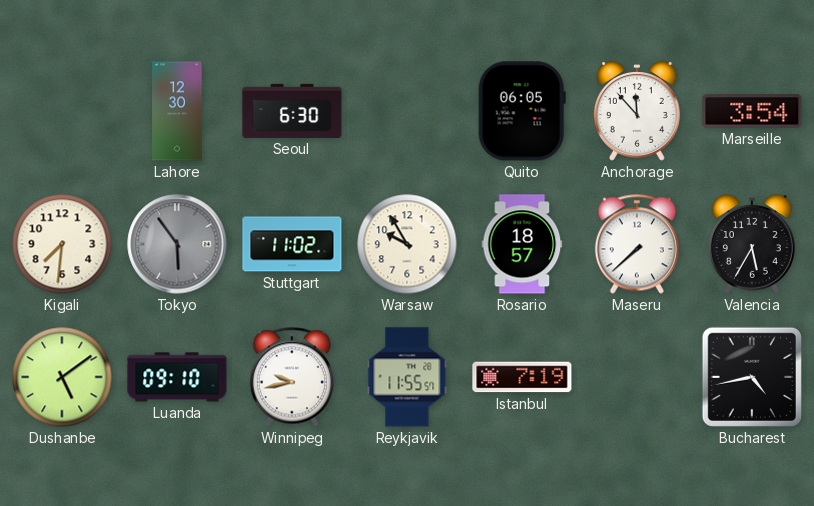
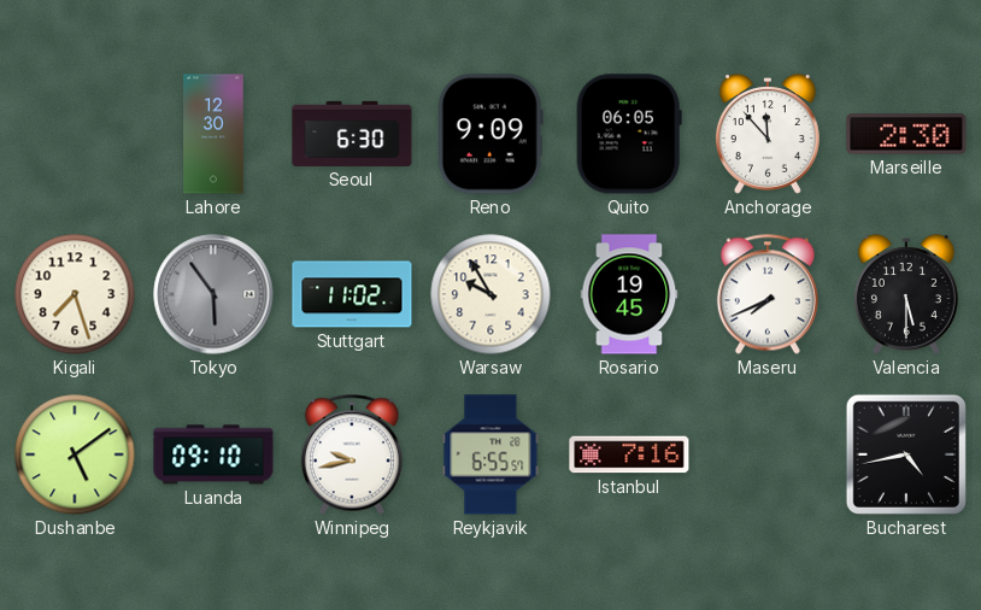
Reno: none -> 9:09 (490, 134)
Marseille: 3:54 -> 2:30 (906, 134)
Kigali: 7:31 -> 7:27 (75, 294)
Rosario: 18:57 -> 19:45 (629, 294)
Maseru: 7:38 -> 7:41 (768, 294)
Valencia: 5:35 -> 5:30 (906, 294)
Reykjavik: 11:55 -> 6:55 (490, 454)
Istanbul: 7:19 -> 7:16 (629, 454)
